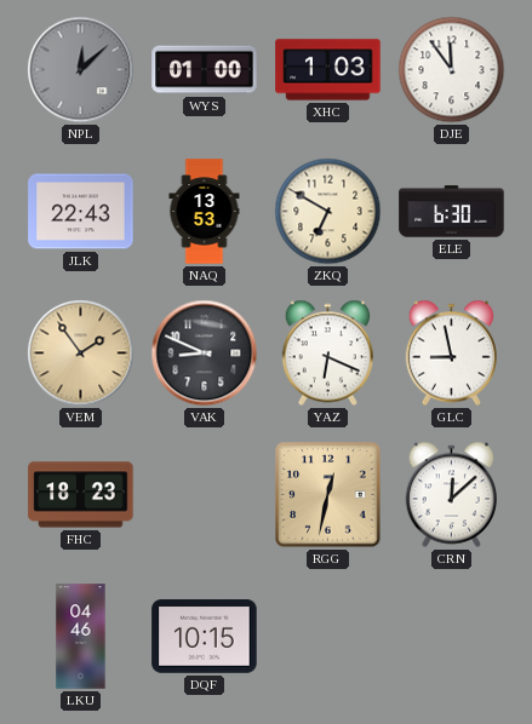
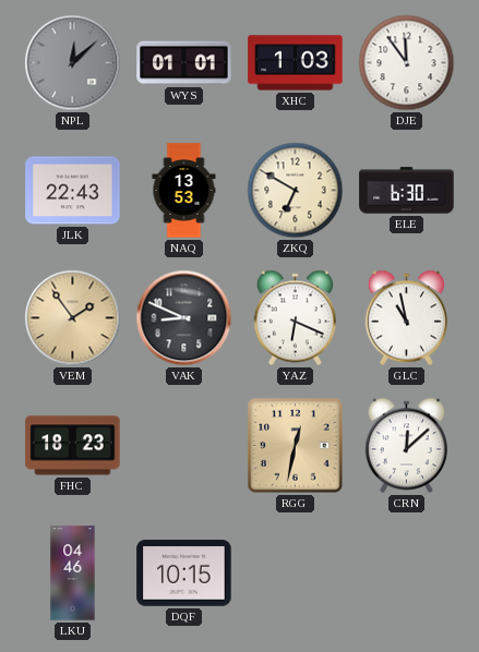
WYS: 01:00 -> 01:01 (184, 63)
GLC: 8:58 -> 10:58 (406, 318)
